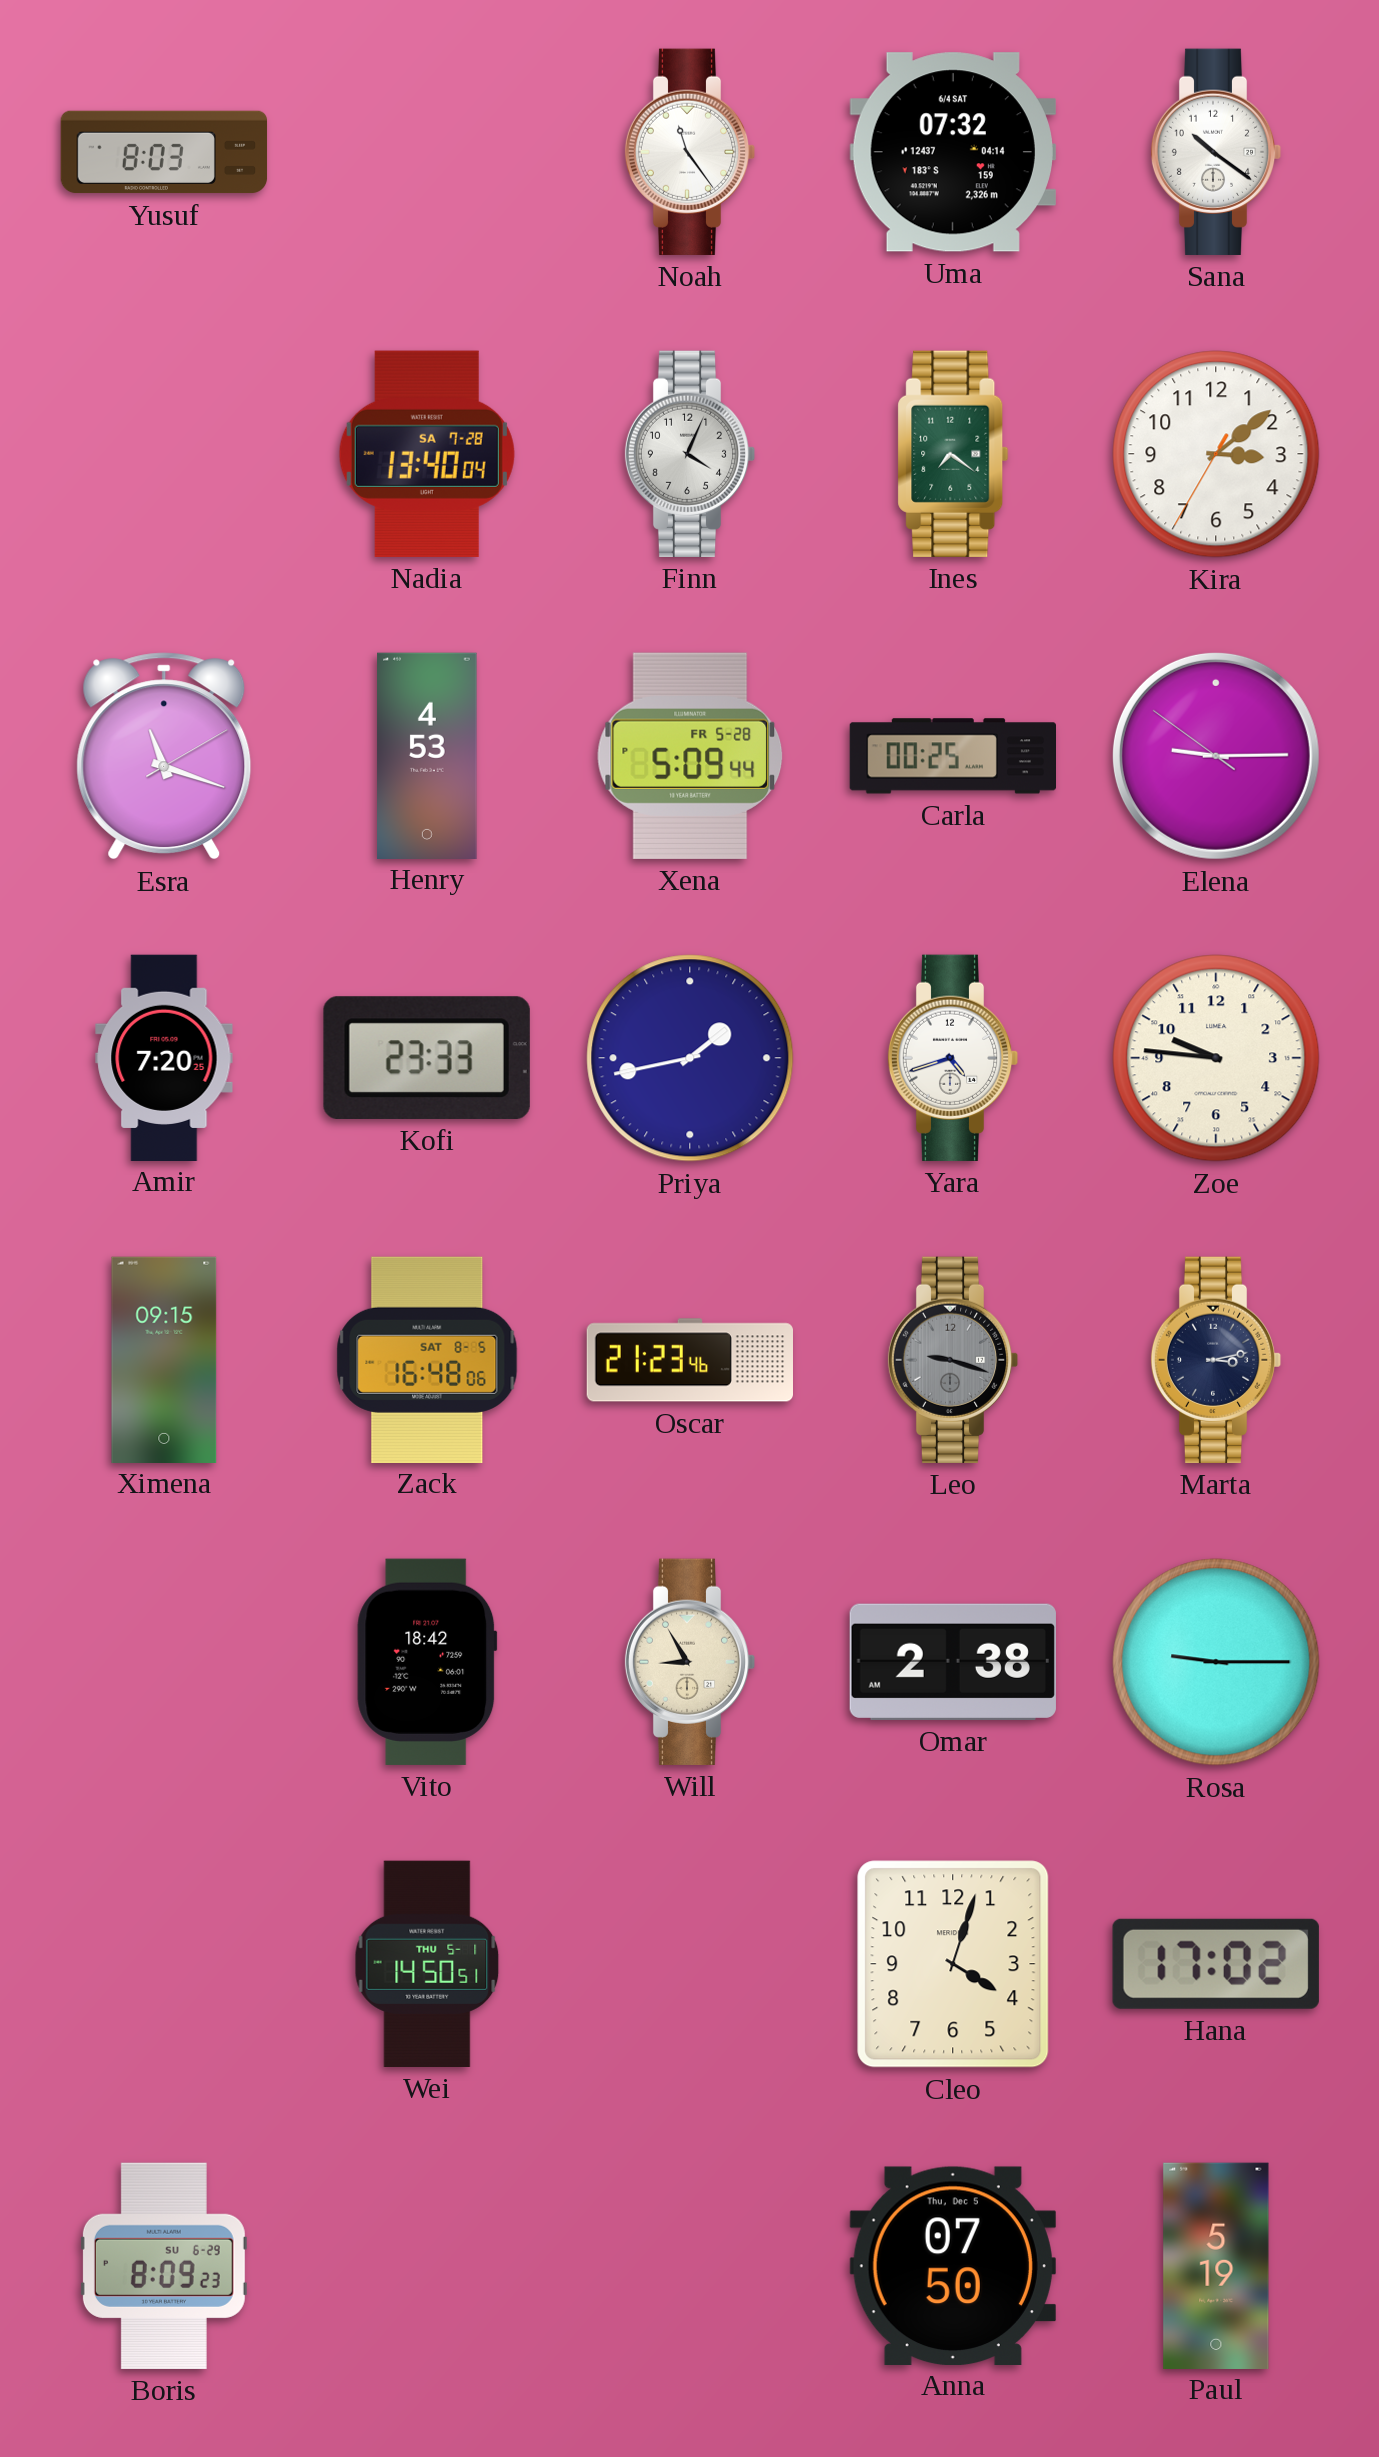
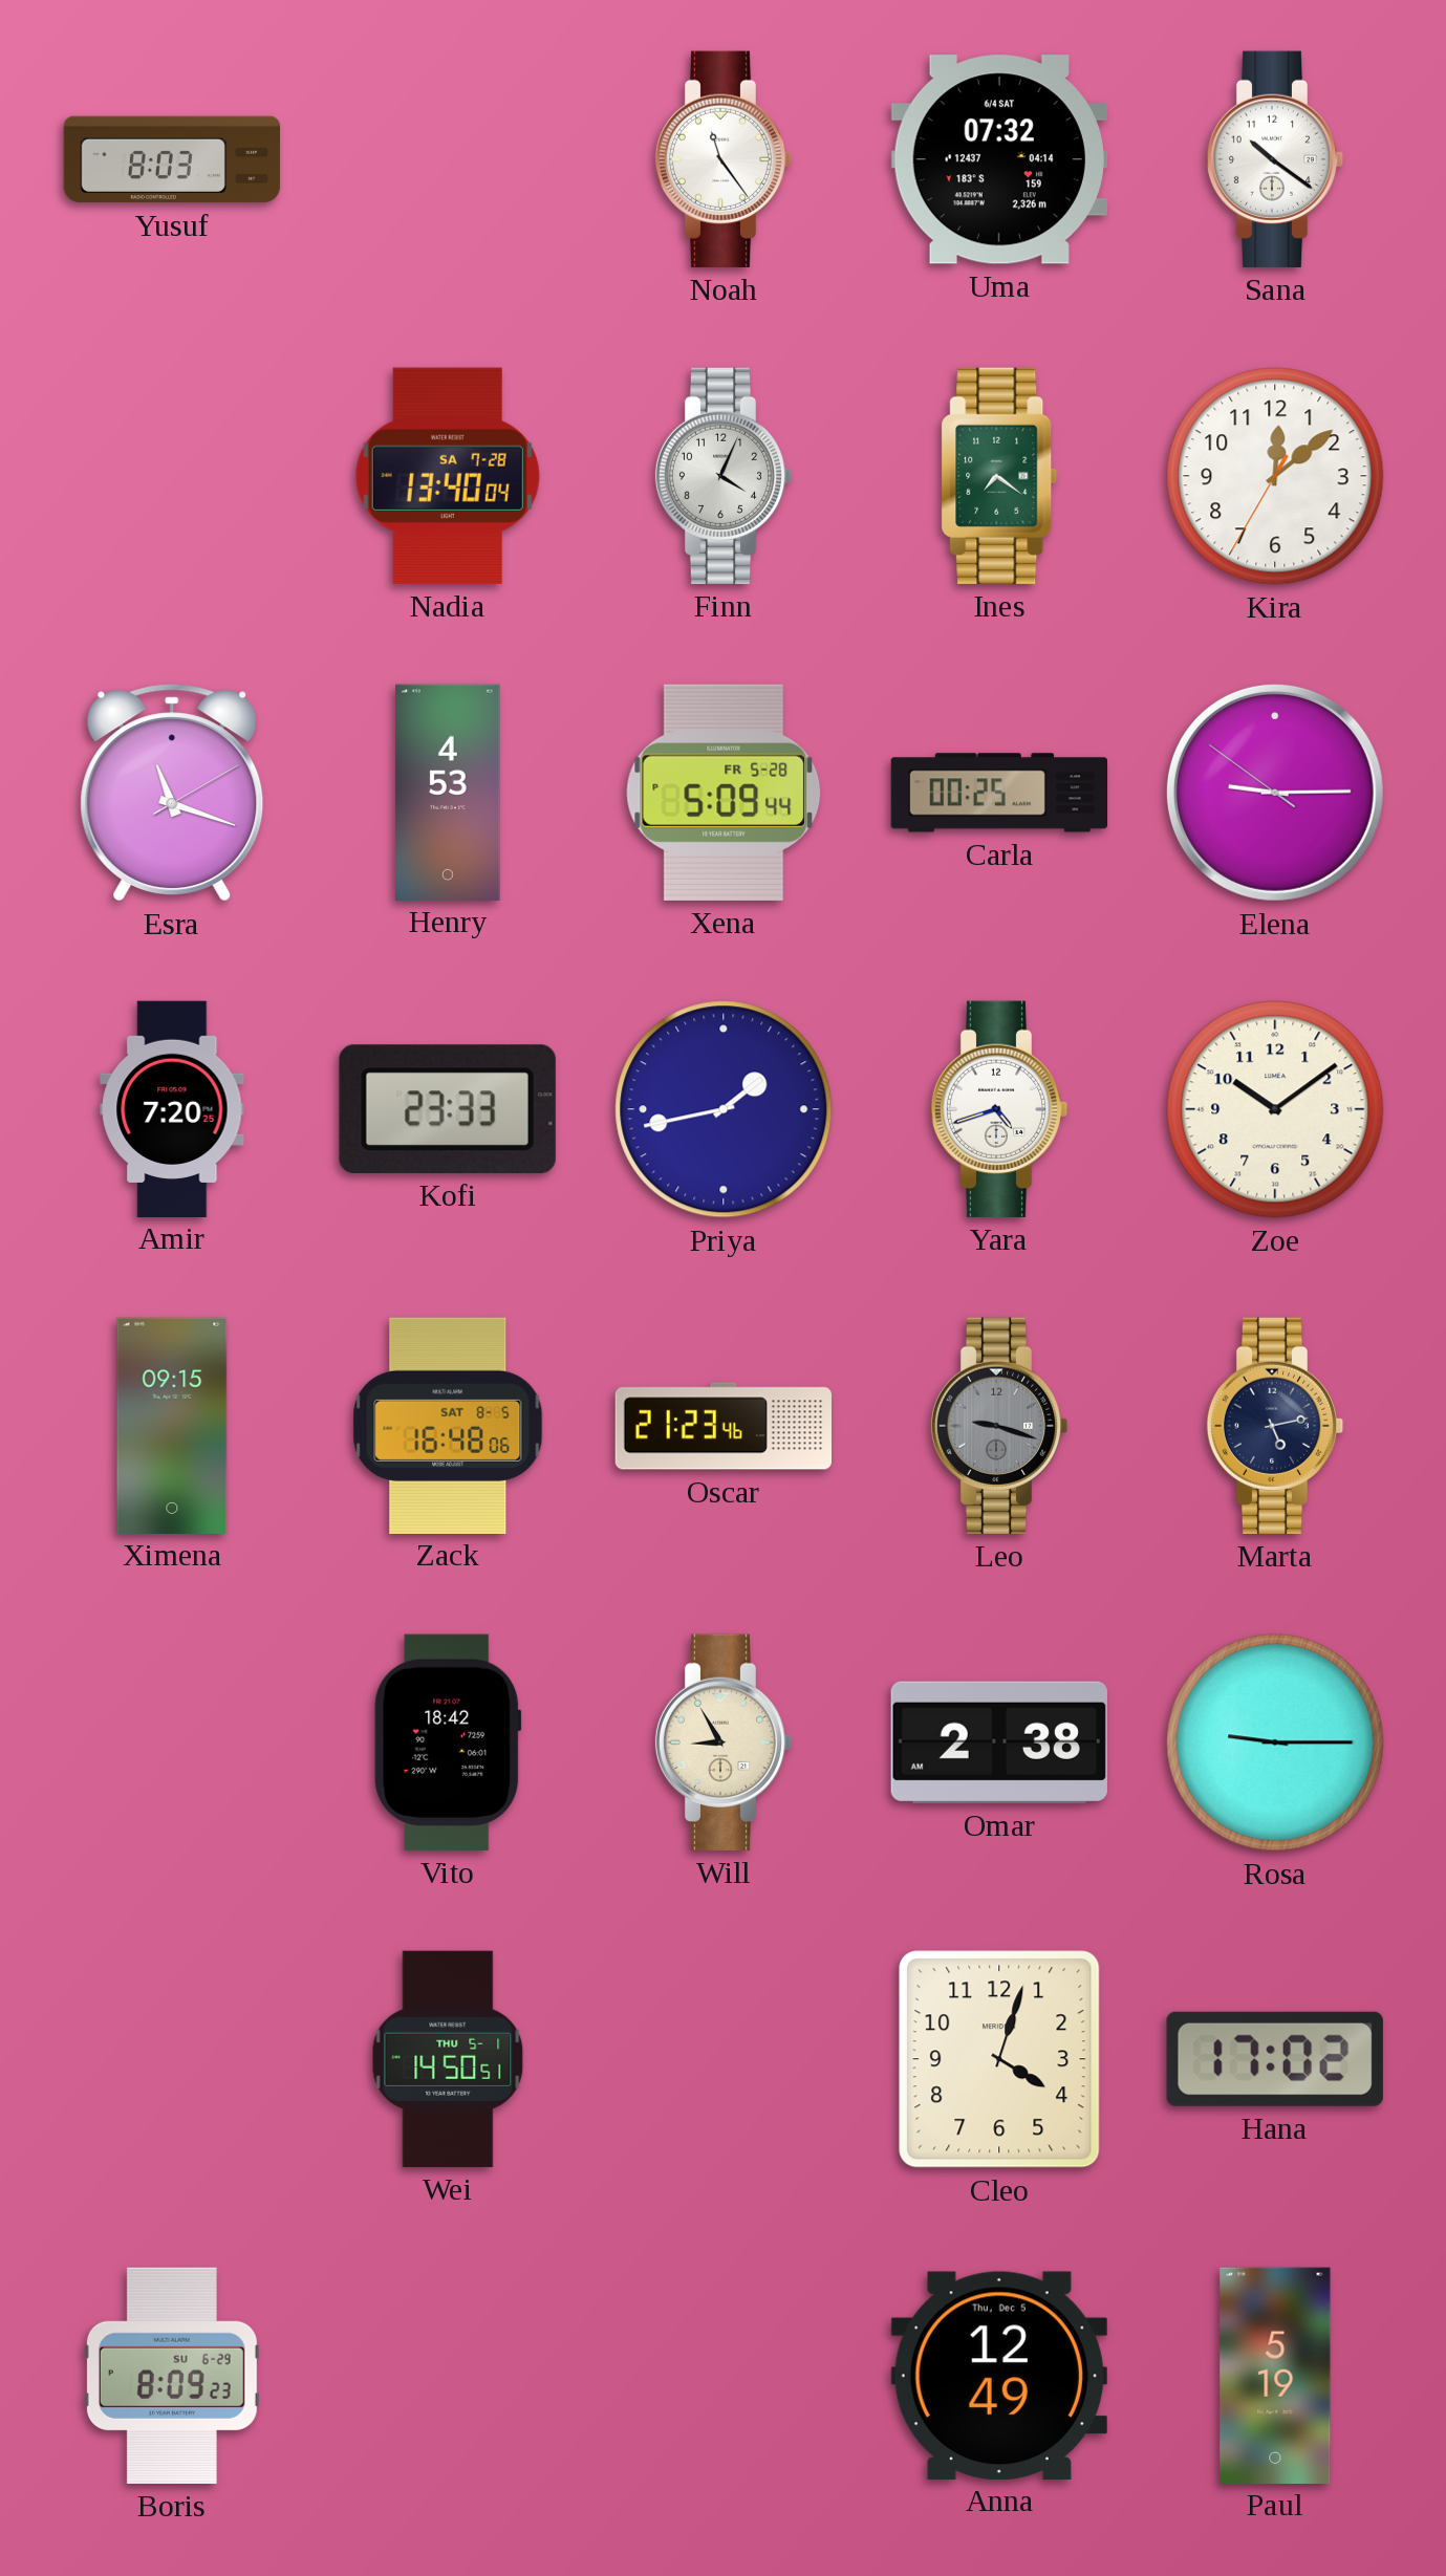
Kira: 3:08 -> 12:08 (1275, 476)
Zoe: 9:46 -> 10:09 (1275, 1109)
Marta: 3:13 -> 5:13 (1275, 1426)
Anna: 07:50 -> 12:49 (999, 2375)
